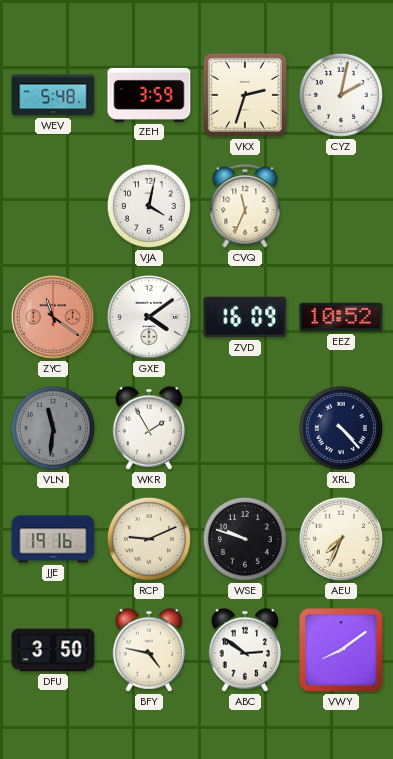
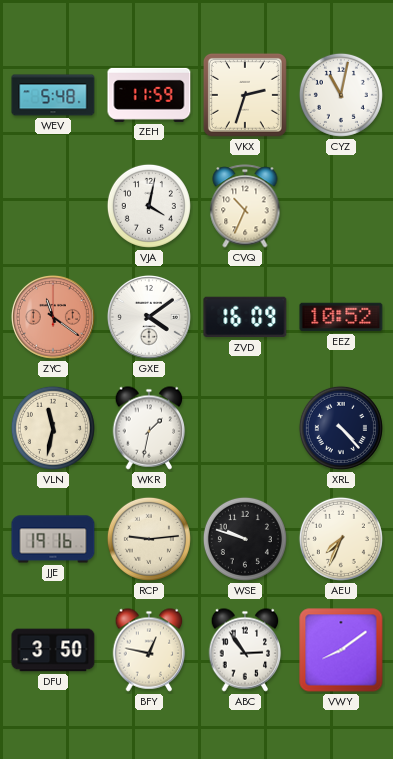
ZEH: 3:59 -> 11:59 (149, 95)
CYZ: 2:02 -> 11:02 (341, 95)
CVQ: 11:34 -> 10:34 (245, 206)
VLN: 11:31 -> 11:32 (53, 428)
VLN dial: grey -> cream (53, 428)
WKR: 1:55 -> 1:32 (149, 428)
RCP: 9:11 -> 9:14 (149, 539)
BFY: 4:47 -> 12:47 (149, 650)
ABC: 2:51 -> 2:54 (245, 650)
